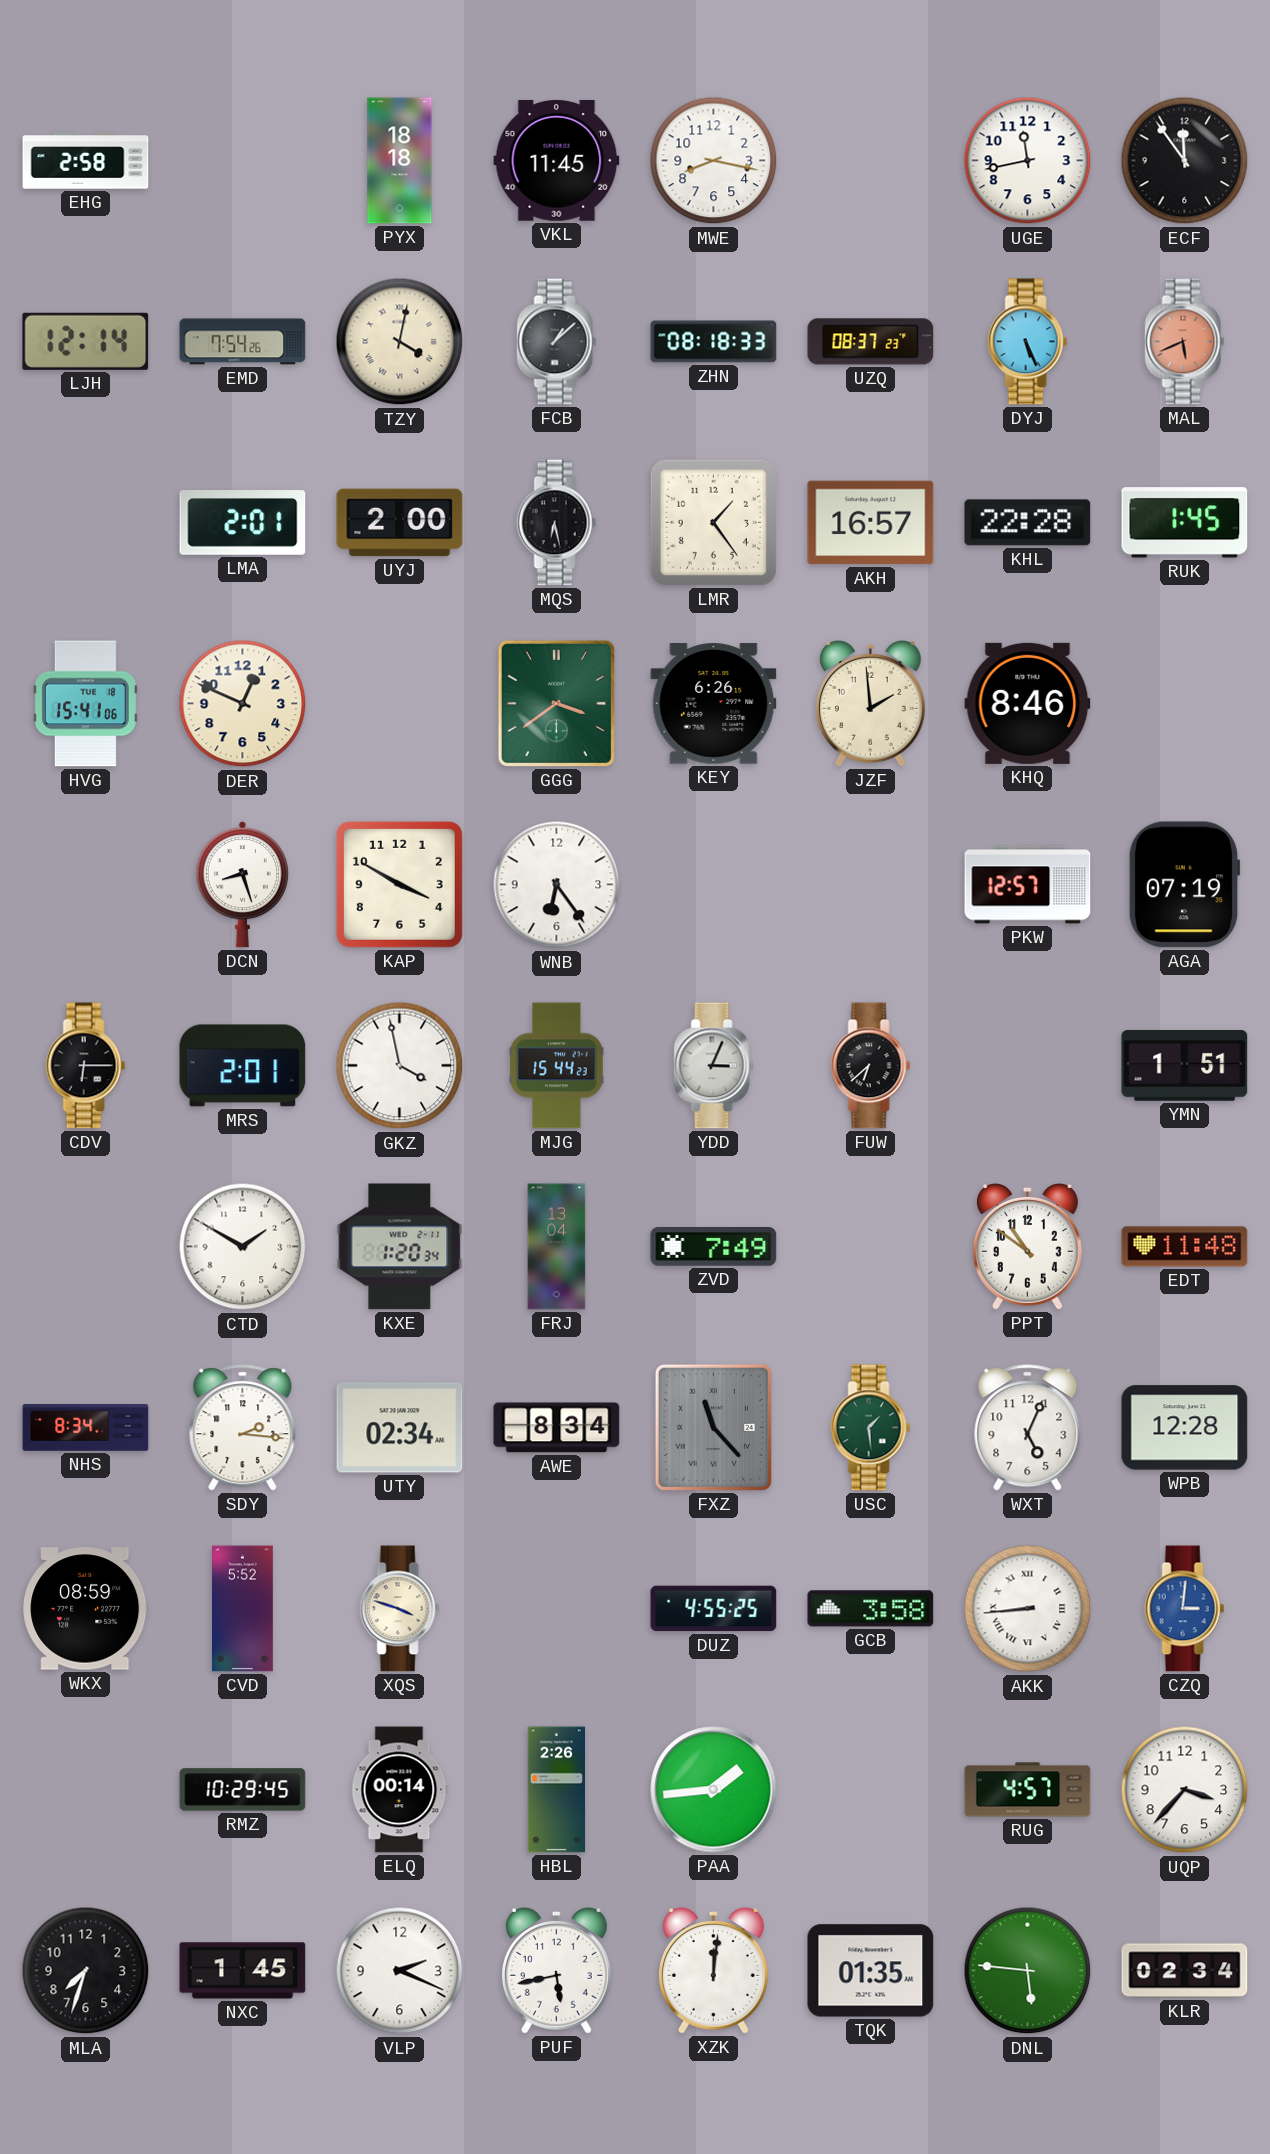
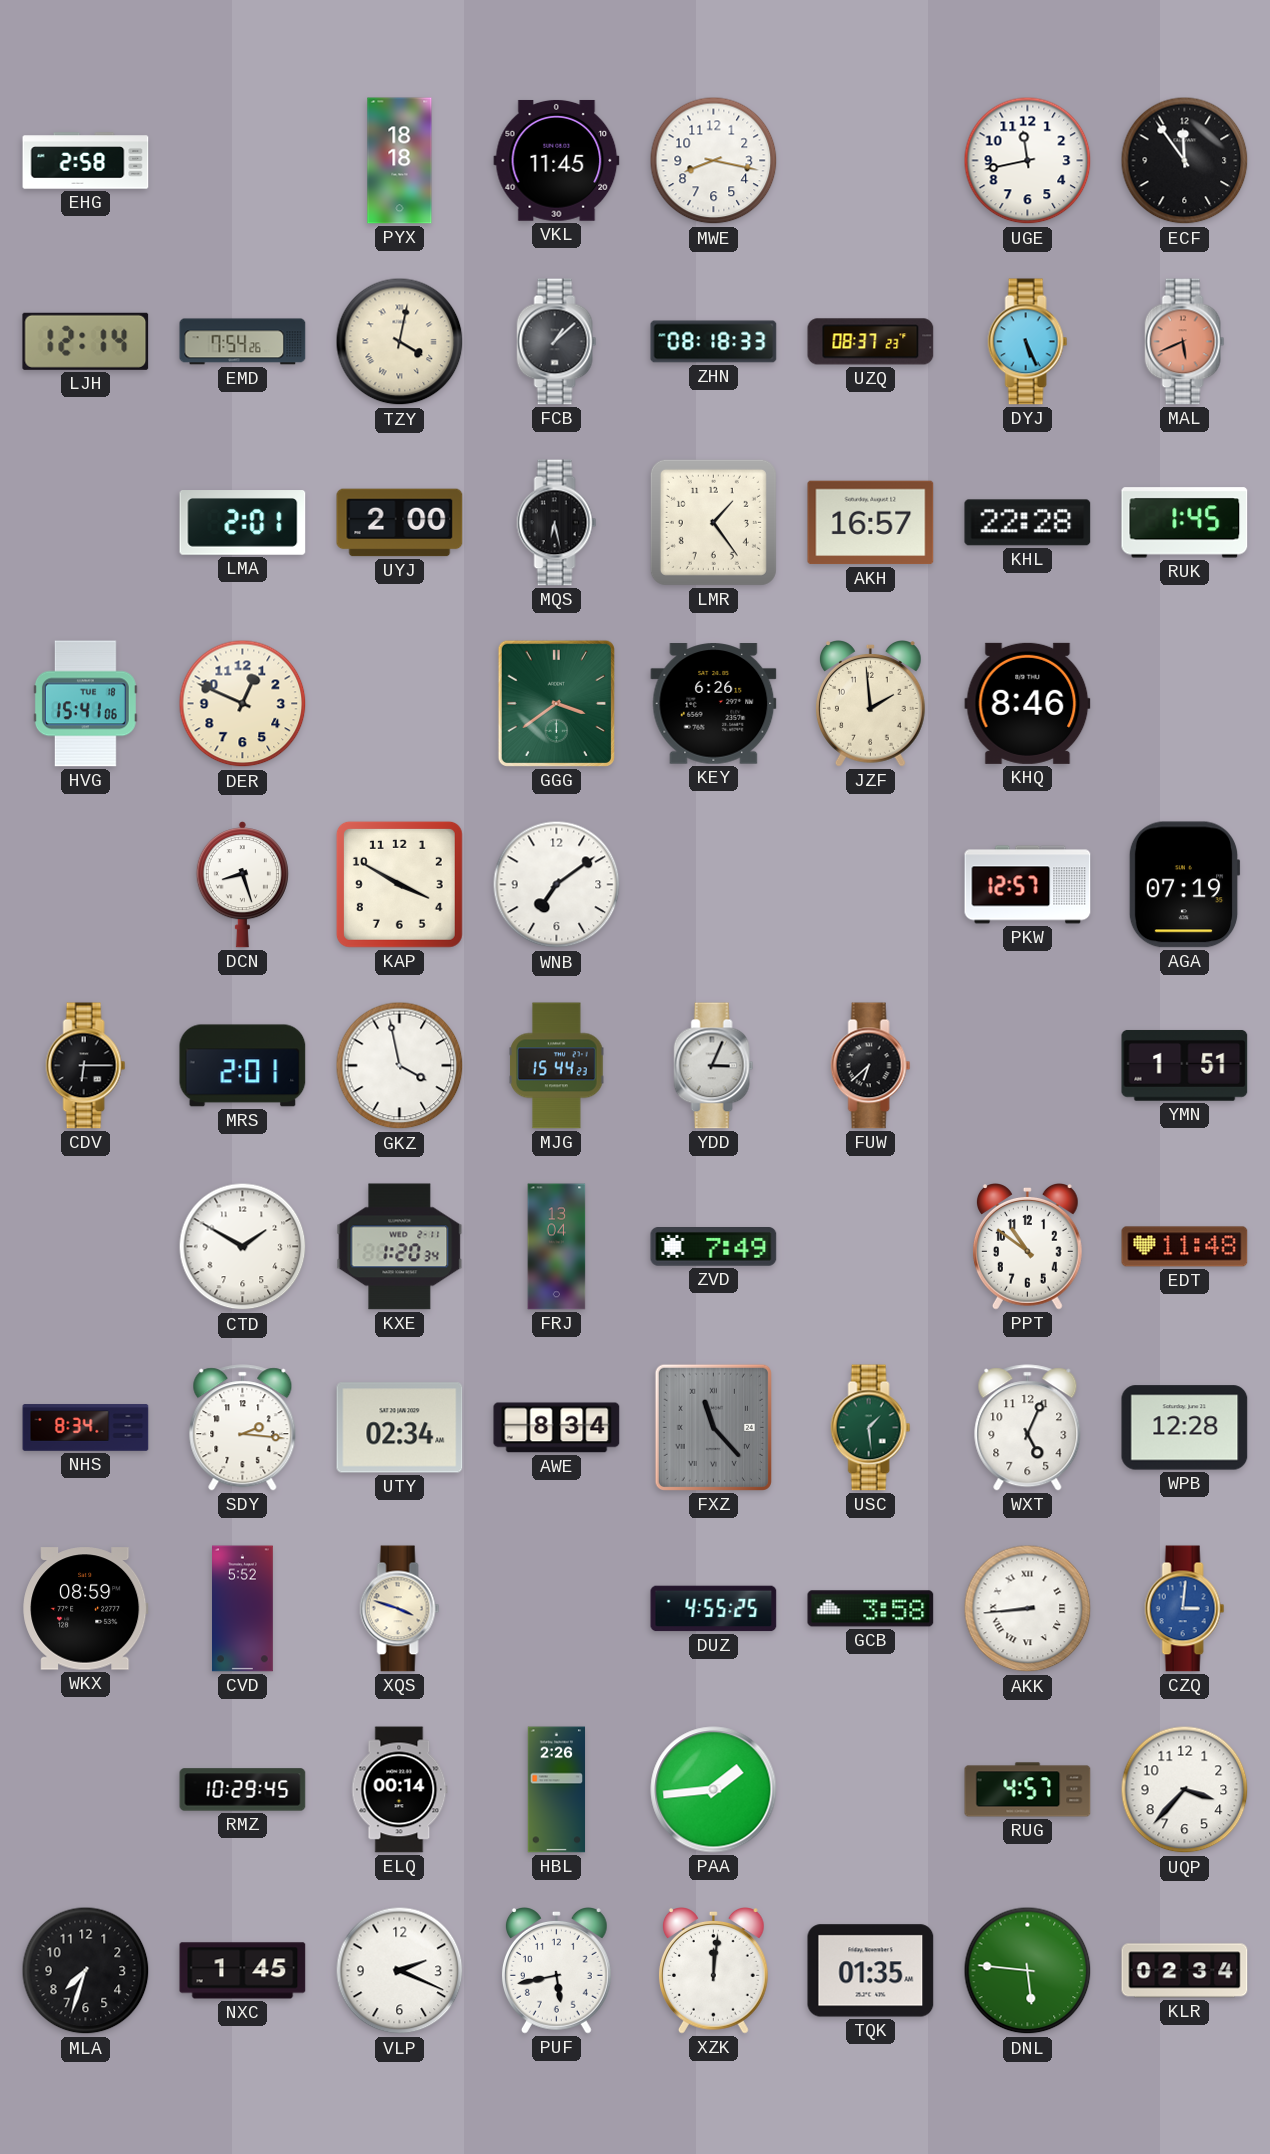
WNB: 6:24 -> 7:09 (557, 885)
